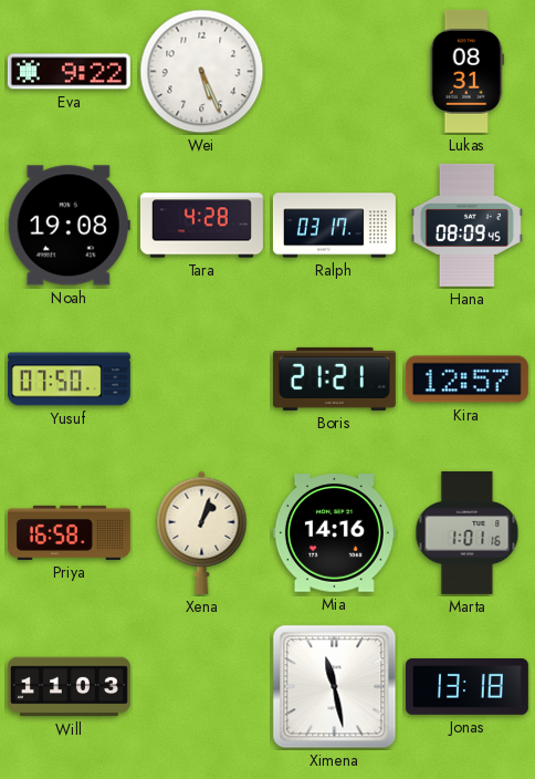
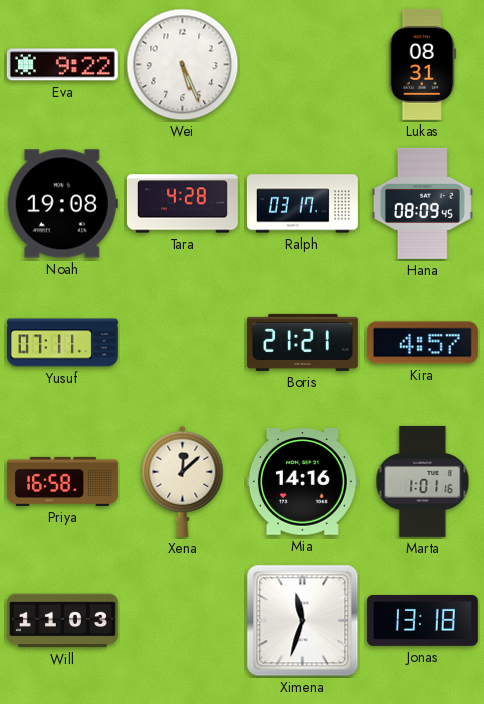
Yusuf: 07:50 -> 07:11 (62, 343)
Kira: 12:57 -> 4:57 (422, 343)
Xena: 1:03 -> 12:08 (183, 481)
Ximena: 11:28 -> 11:33 (303, 621)
